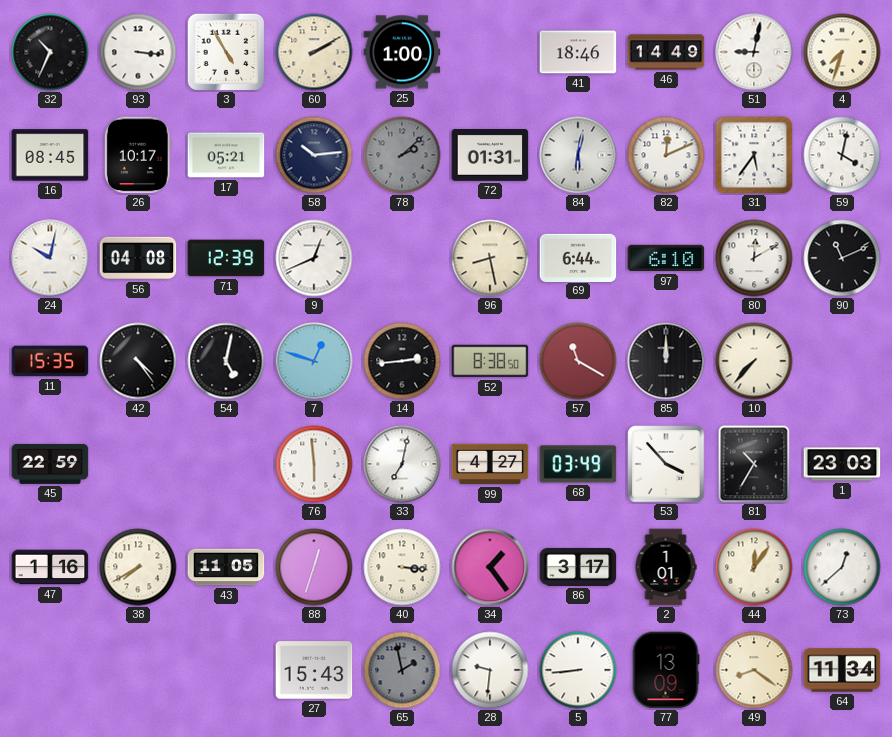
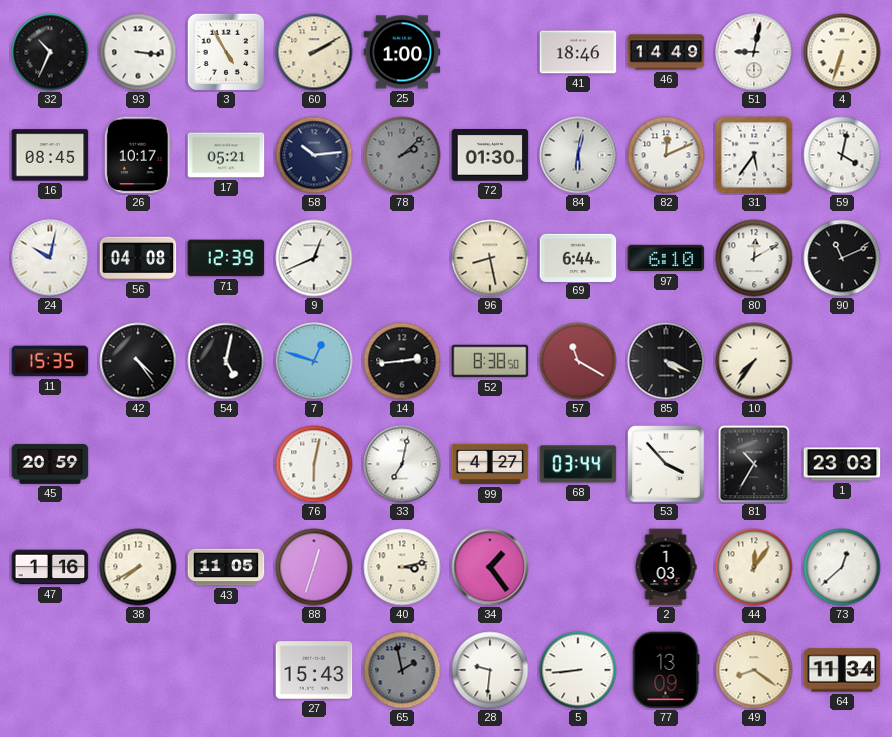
4: 7:33 -> 6:33 (842, 52)
72: 01:31 -> 01:30 (490, 156)
85: 12:00 -> 4:19 (666, 361)
10: 7:37 -> 7:36 (754, 361)
45: 22:59 -> 20:59 (50, 464)
76: 5:59 -> 6:02 (314, 464)
68: 03:49 -> 03:44 (578, 464)
40: 3:16 -> 3:13 (402, 567)
86: 3:17 -> none (578, 567)
2: 1:01 -> 1:03 (666, 567)
